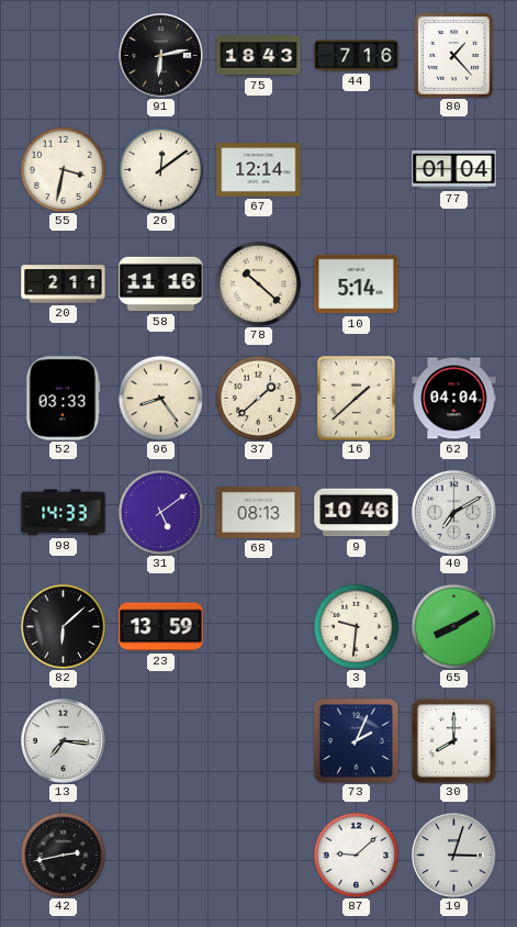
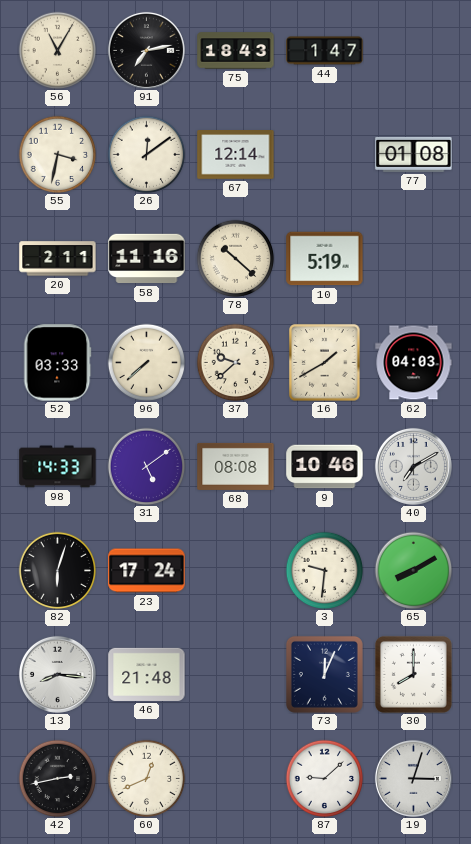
56: none -> 11:05 (57, 50)
91: 6:13 -> 7:13 (146, 50)
44: 7:16 -> 1:47 (325, 51)
80: 1:23 -> none (454, 56)
77: 01:04 -> 01:08 (414, 154)
10: 5:14 -> 5:19 (325, 259)
96: 8:24 -> 7:38 (146, 362)
37: 1:38 -> 9:38 (235, 362)
16: 1:38 -> 1:40 (325, 363)
62: 04:04 -> 04:03 (414, 363)
68: 08:13 -> 08:08 (236, 466)
82: 6:08 -> 6:03 (57, 570)
23: 13:59 -> 17:24 (147, 571)
13: 7:16 -> 8:16 (57, 674)
46: none -> 21:48 (147, 674)
73: 2:04 -> 12:04 (324, 674)
60: none -> 12:41 (146, 778)
